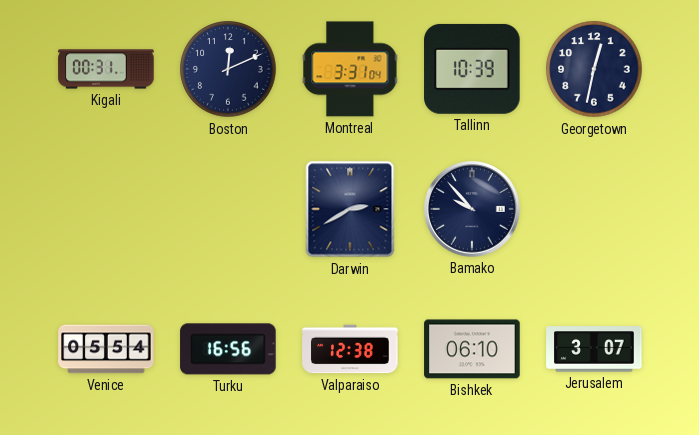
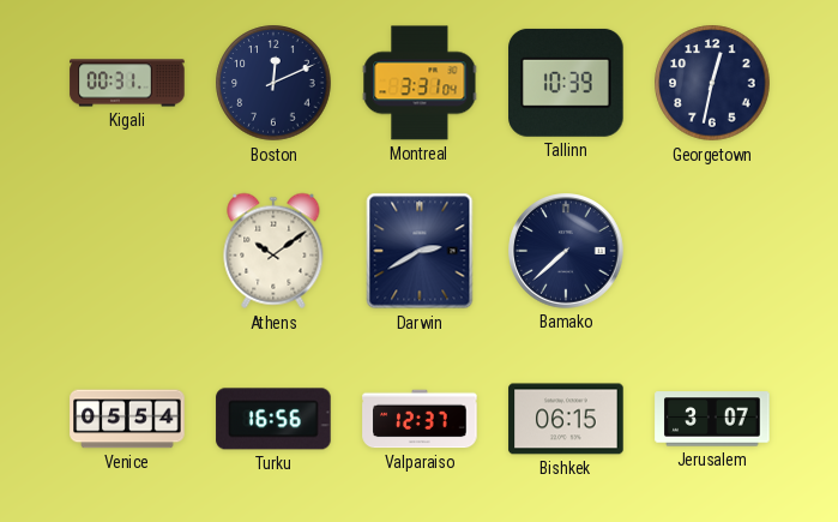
Athens: none -> 10:09 (273, 251)
Bamako: 9:53 -> 7:38 (566, 251)
Valparaiso: 12:38 -> 12:37 (420, 419)
Bishkek: 06:10 -> 06:15 (566, 419)
